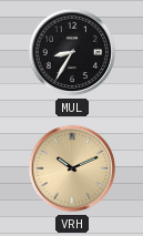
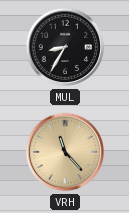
VRH: 10:11 -> 11:23 (65, 152)
